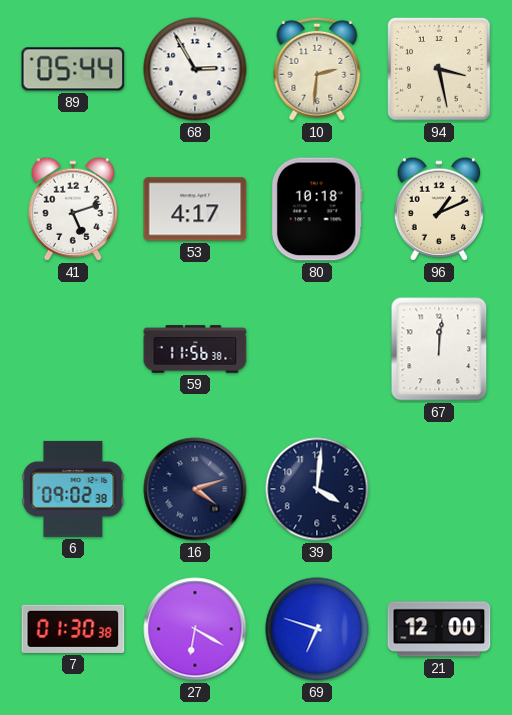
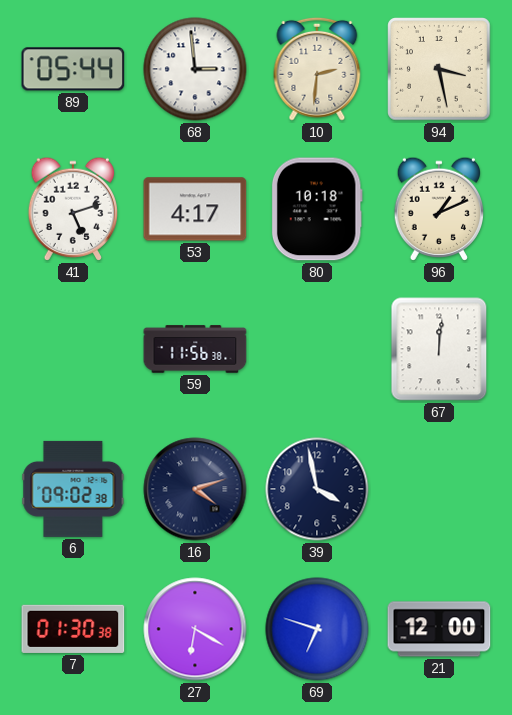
68: 2:55 -> 2:59 (195, 69)
39: 4:01 -> 3:58 (317, 489)
